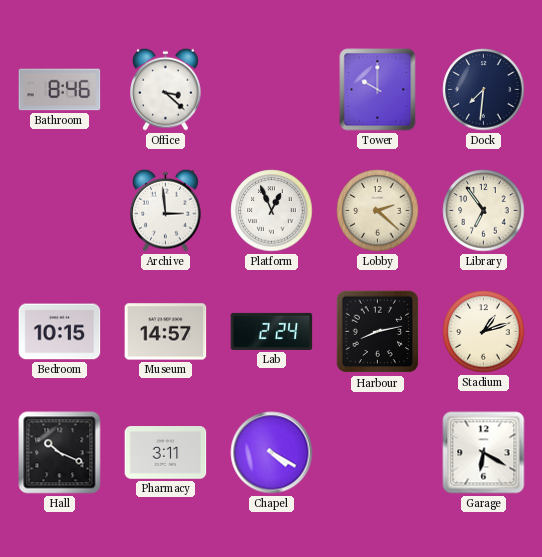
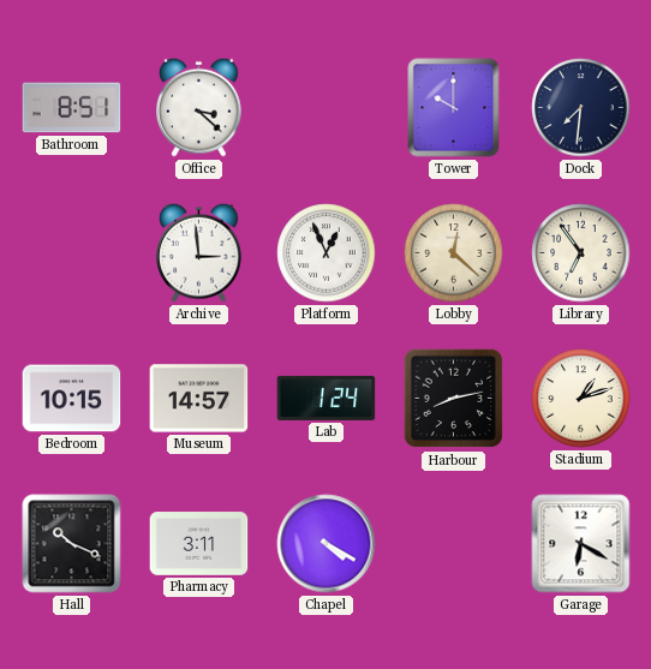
Bathroom: 8:46 -> 8:51 (72, 108)
Lobby: 2:22 -> 12:22 (454, 253)
Lab: 2:24 -> 1:24 (327, 398)
